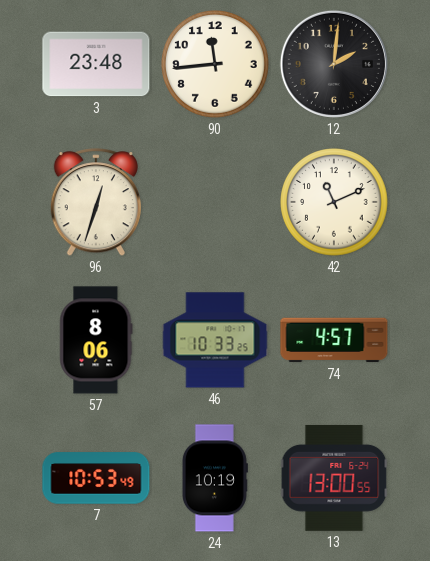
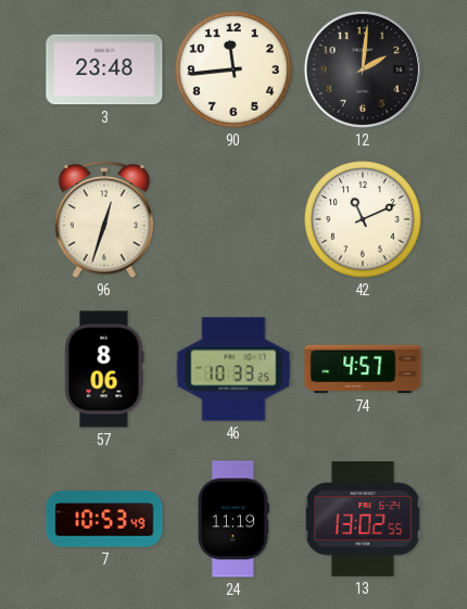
24: 10:19 -> 11:19 (232, 519)
13: 13:00 -> 13:02 (363, 519)
